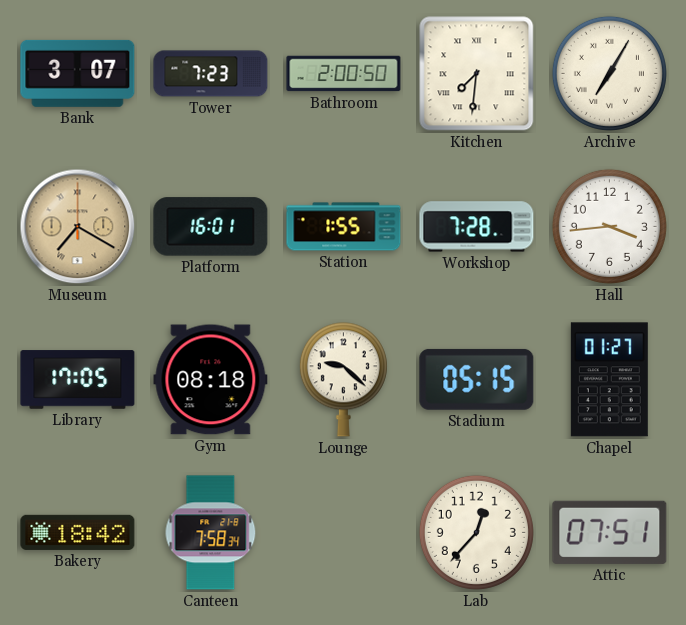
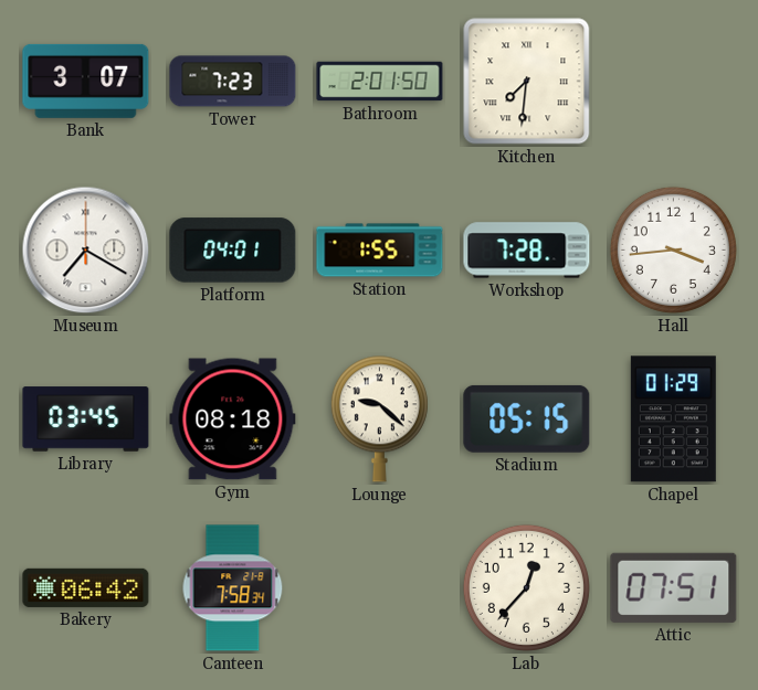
Bathroom: 2:00 -> 2:01 (380, 82)
Archive: 7:05 -> none (609, 73)
Museum dial: champagne -> white (86, 251)
Platform: 16:01 -> 04:01 (233, 251)
Library: 17:05 -> 03:45 (86, 420)
Chapel: 01:27 -> 01:29 (673, 420)
Bakery: 18:42 -> 06:42 (86, 587)
